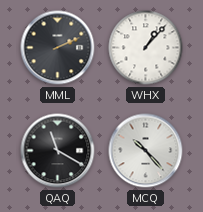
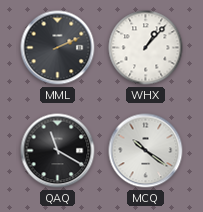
MCQ: 10:23 -> 10:21 (146, 151)
